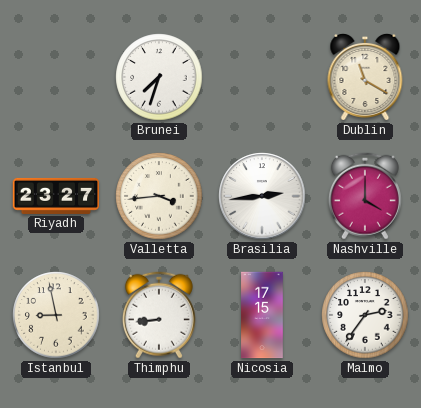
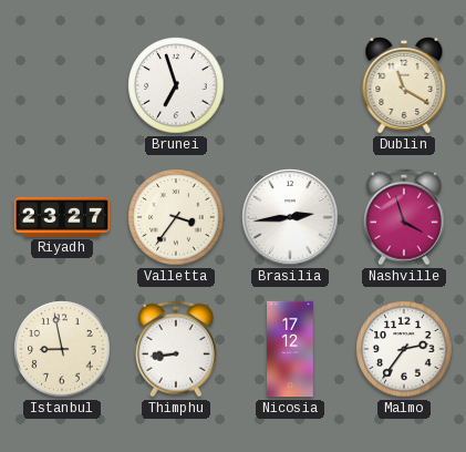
Brunei: 7:33 -> 6:57 (176, 85)
Valletta: 3:44 -> 3:36 (176, 217)
Nashville: 4:00 -> 3:57 (404, 217)
Nicosia: 17:15 -> 17:12 (290, 349)
